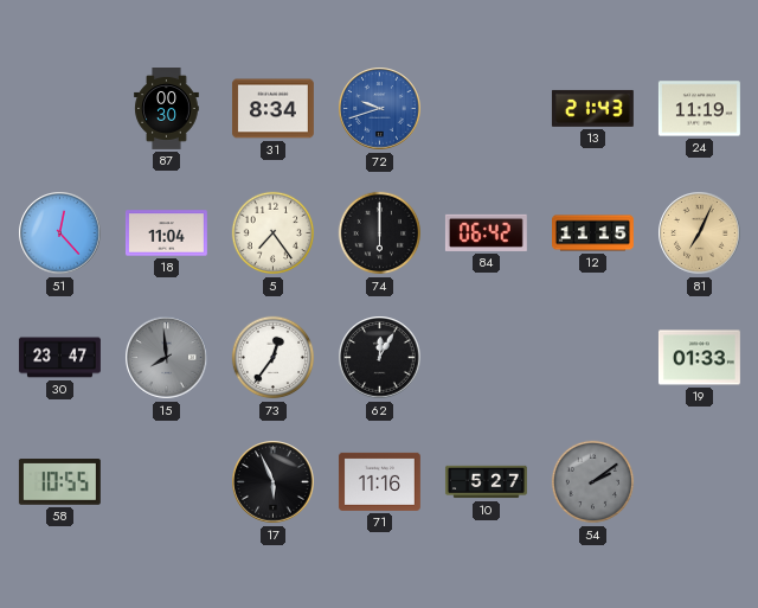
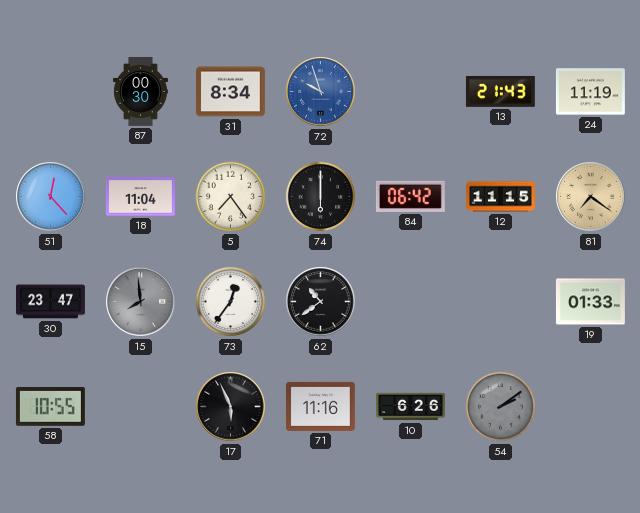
72: 9:42 -> 9:57 (321, 92)
81: 7:04 -> 7:21 (591, 197)
62: 12:05 -> 10:39 (321, 302)
10: 5:27 -> 6:26 (410, 407)
